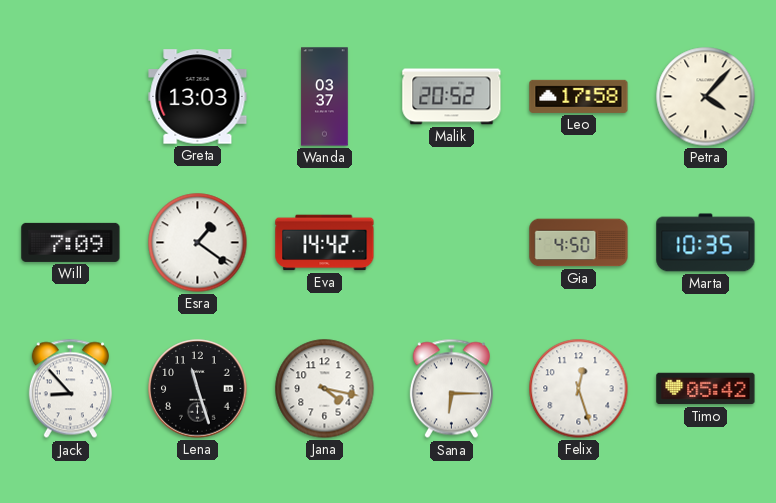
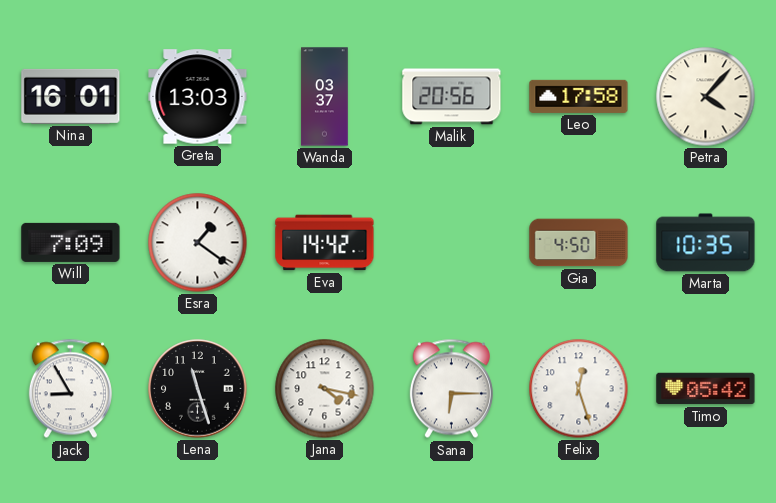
Nina: none -> 16:01 (71, 96)
Malik: 20:52 -> 20:56 (452, 97)
Jack: 8:53 -> 8:55 (70, 389)
